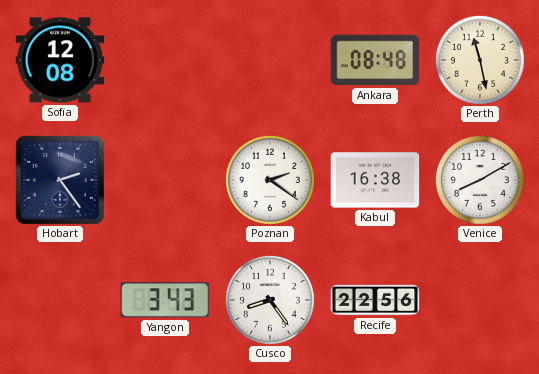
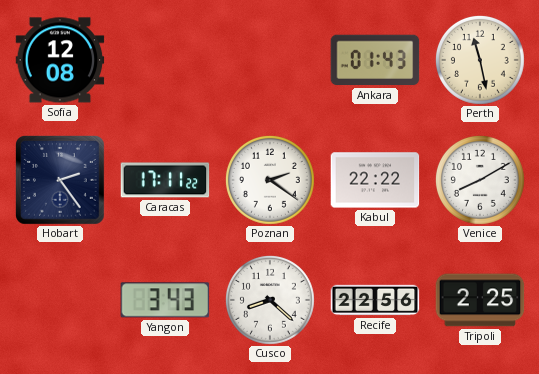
Ankara: 08:48 -> 01:43 (375, 60)
Caracas: none -> 17:11 (165, 180)
Kabul: 16:38 -> 22:22 (375, 180)
Cusco: 8:24 -> 8:22 (270, 300)
Tripoli: none -> 2:25 (480, 300)
